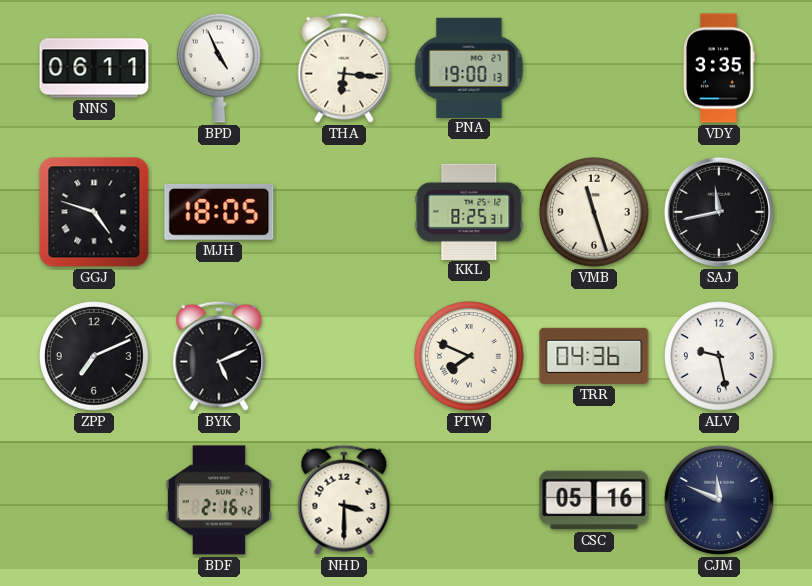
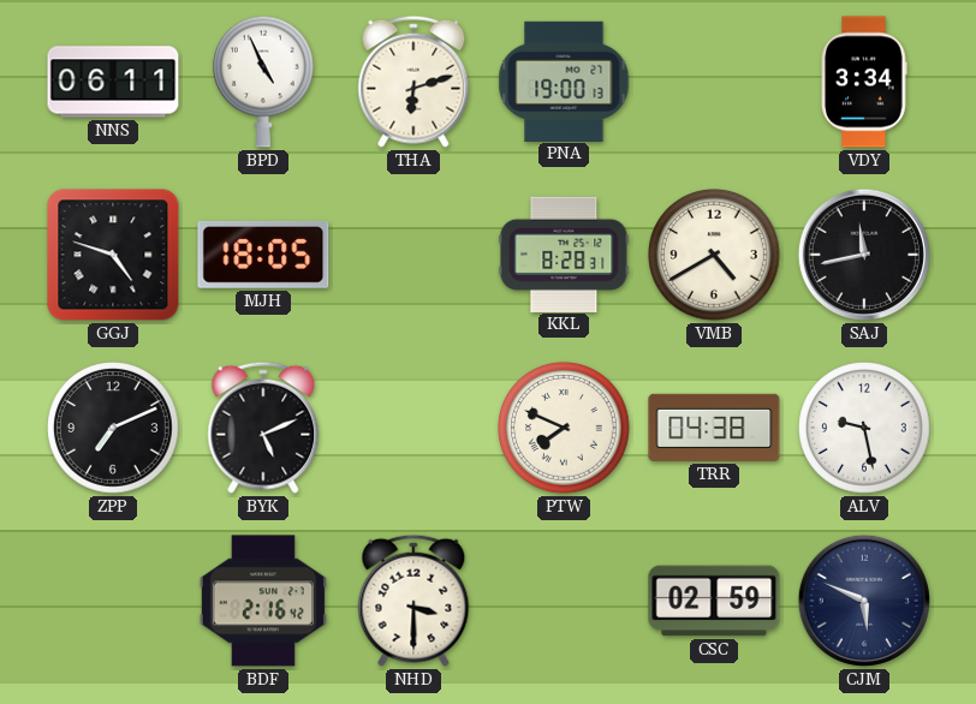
THA: 6:16 -> 6:12 (413, 82)
VDY: 3:35 -> 3:34 (864, 82)
KKL: 8:25 -> 8:28 (564, 253)
VMB: 11:27 -> 4:40 (714, 255)
TRR: 04:36 -> 04:38 (714, 428)
CSC: 05:16 -> 02:59 (714, 601)
CJM: 11:49 -> 5:49 (864, 601)
